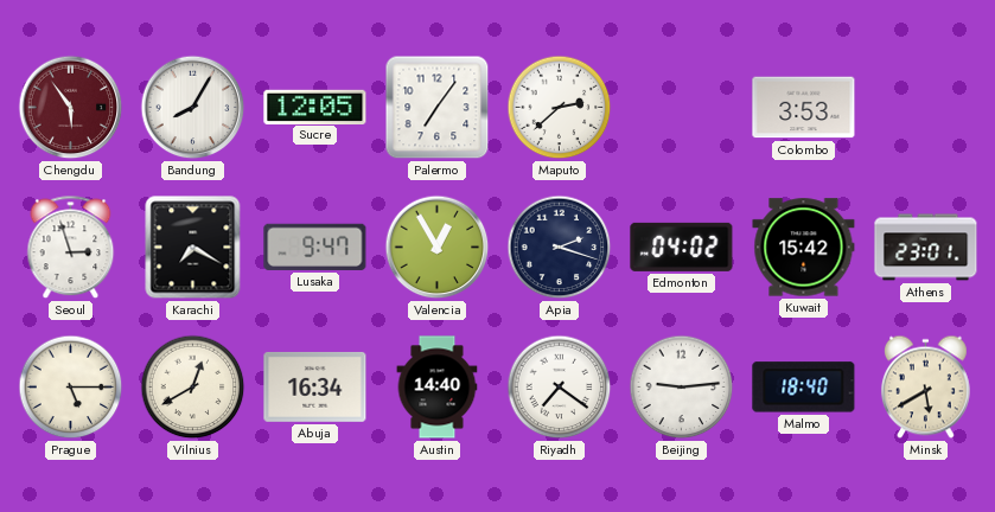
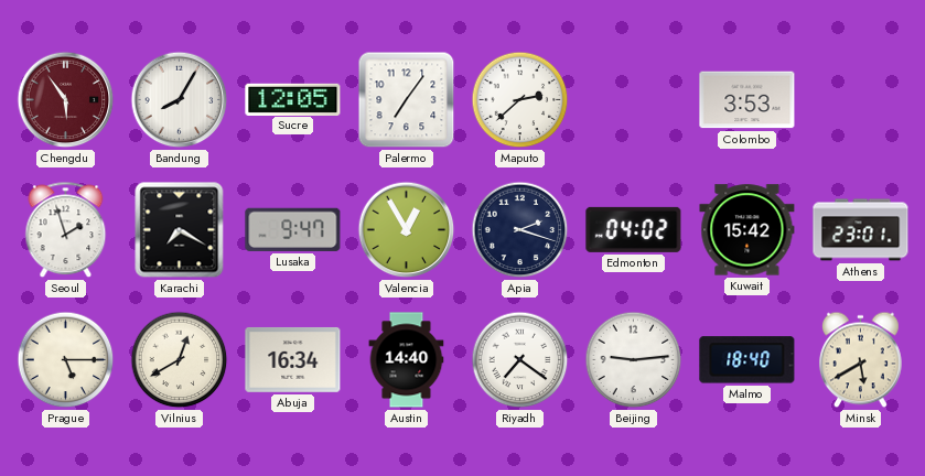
Seoul: 2:57 -> 1:57 (66, 230)
